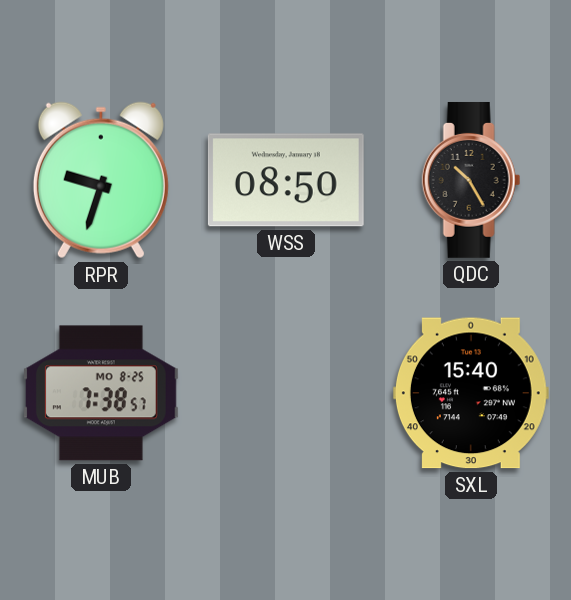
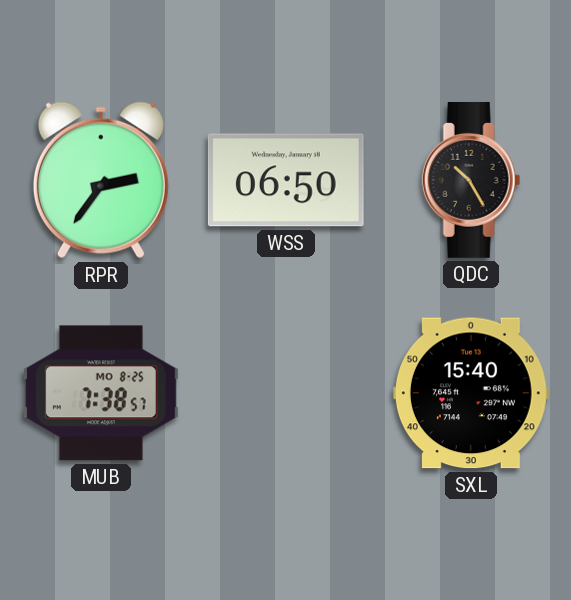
RPR: 9:33 -> 2:36 (101, 180)
WSS: 08:50 -> 06:50 (286, 180)
